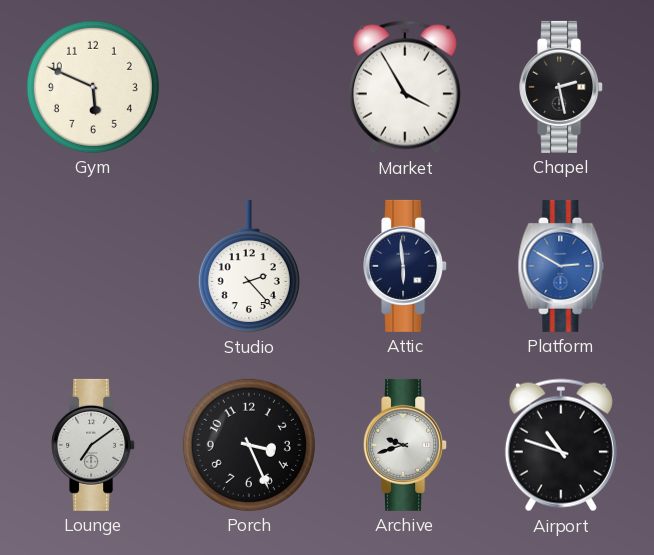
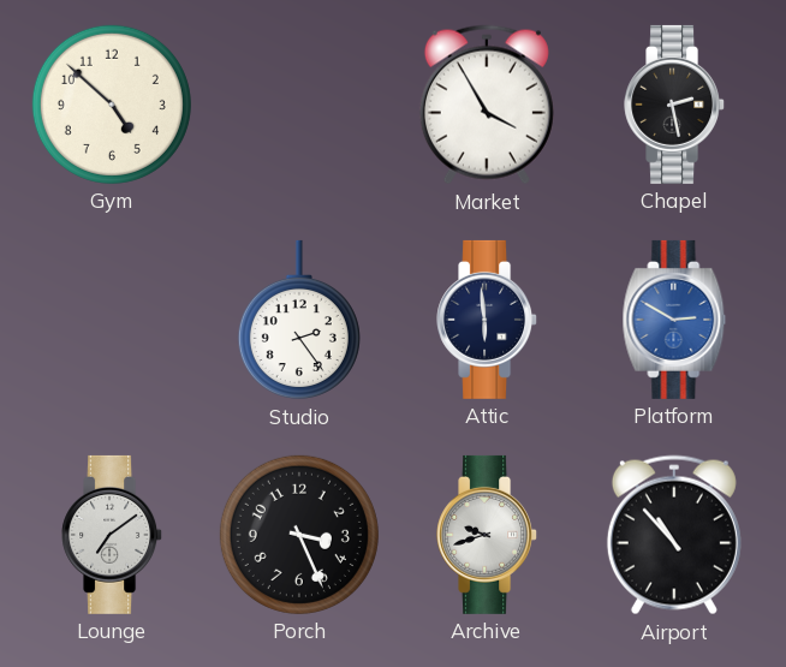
Gym: 5:49 -> 4:52 (112, 105)
Studio: 2:23 -> 2:24 (299, 320)
Airport: 10:48 -> 10:53 (674, 535)
